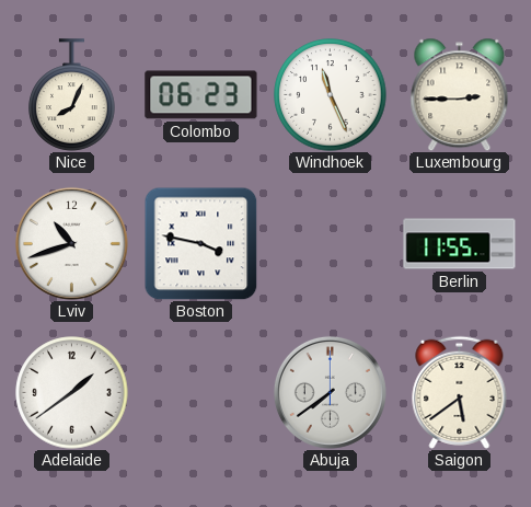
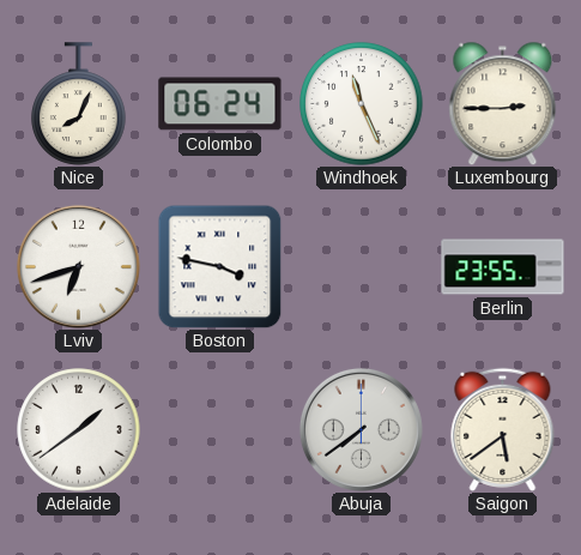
Colombo: 06:23 -> 06:24 (220, 104)
Lviv: 10:42 -> 6:42 (78, 266)
Berlin: 11:55 -> 23:55 (503, 267)
